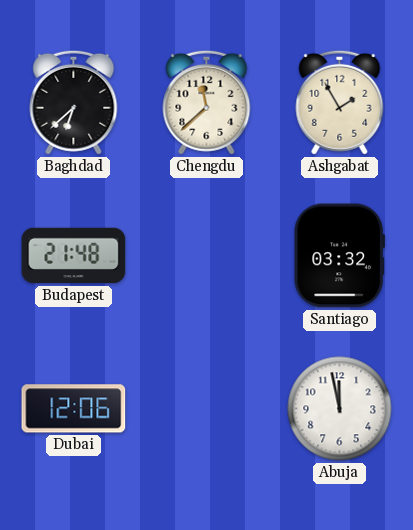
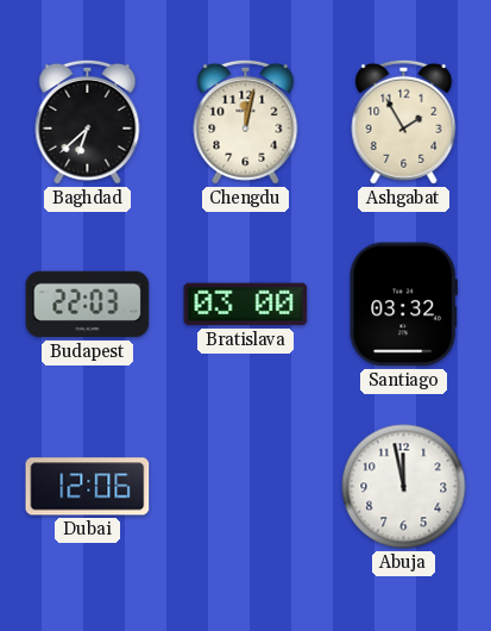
Chengdu: 11:38 -> 12:02 (246, 121)
Budapest: 21:48 -> 22:03 (88, 305)
Bratislava: none -> 03:00 (246, 305)
